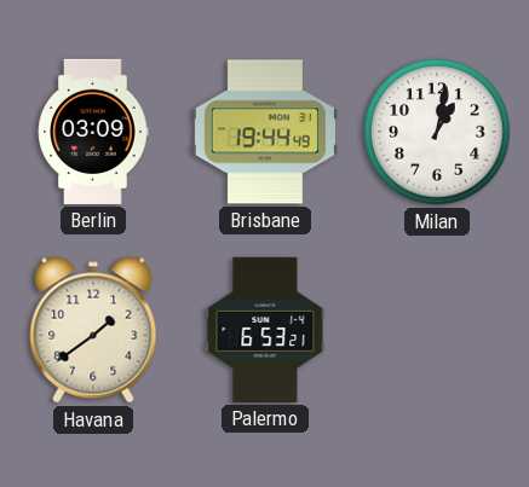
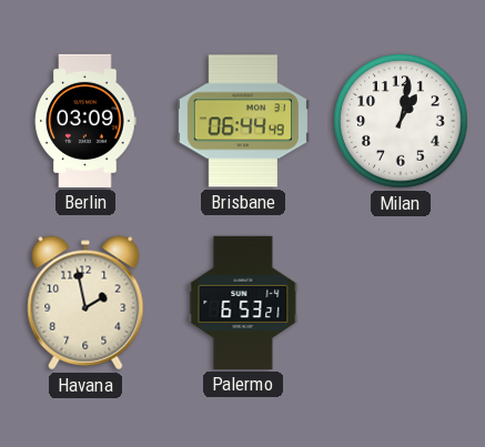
Brisbane: 19:44 -> 06:44 (243, 121)
Havana: 1:39 -> 1:58 (85, 303)
